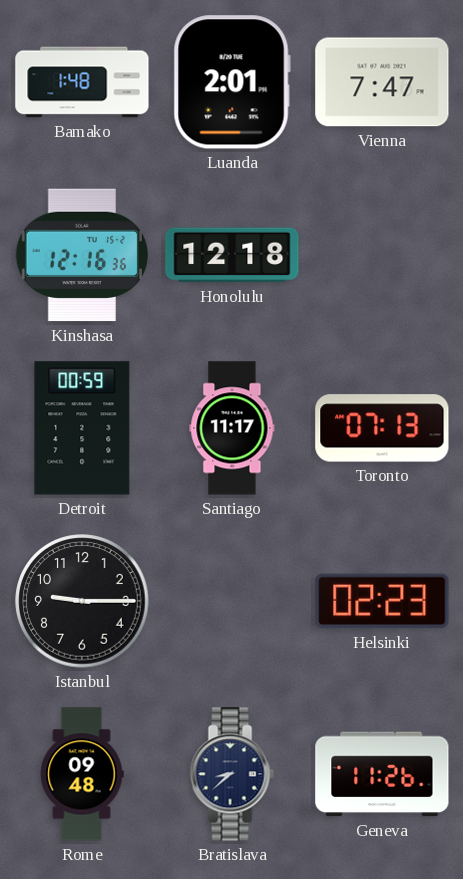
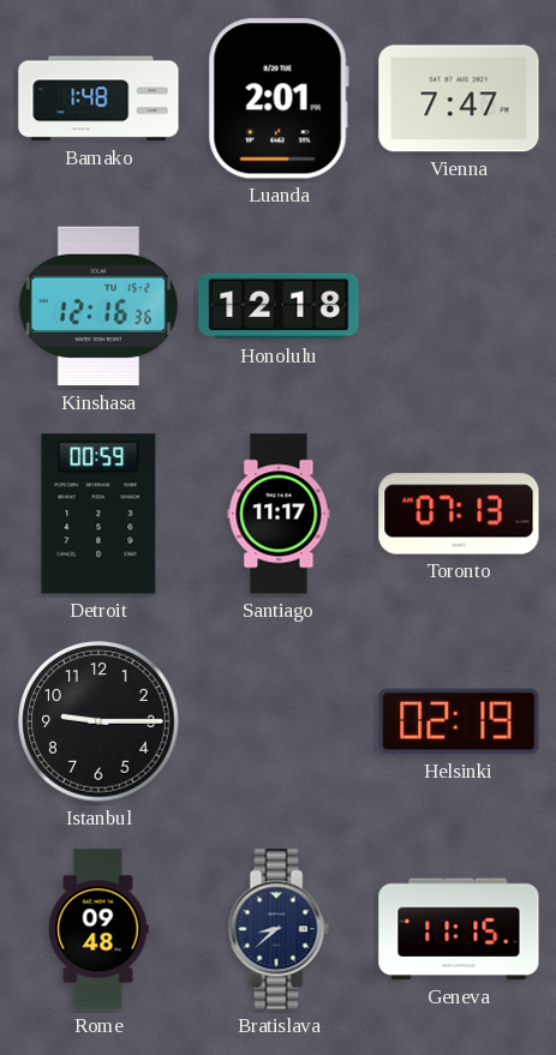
Helsinki: 02:23 -> 02:19 (459, 721)
Geneva: 11:26 -> 11:15 (459, 929)
